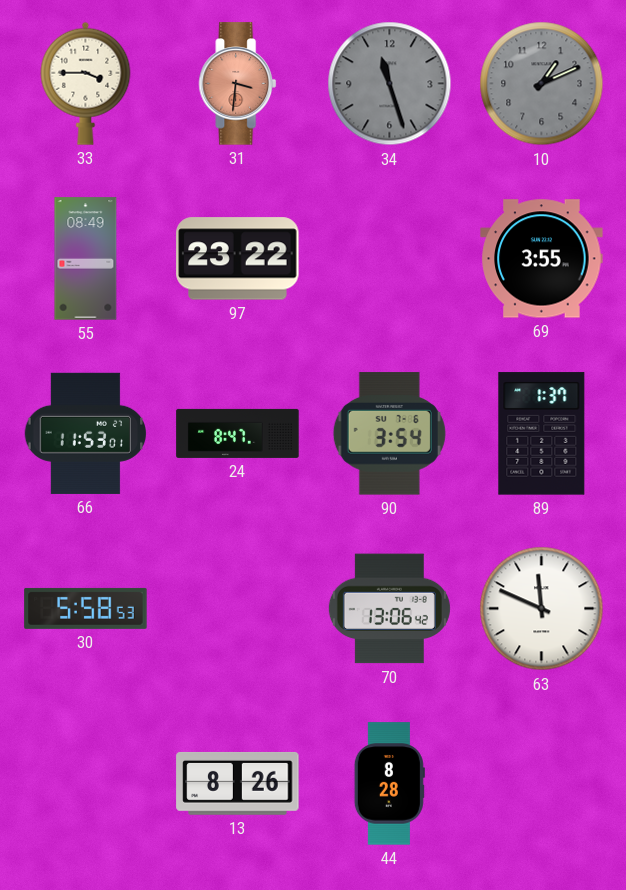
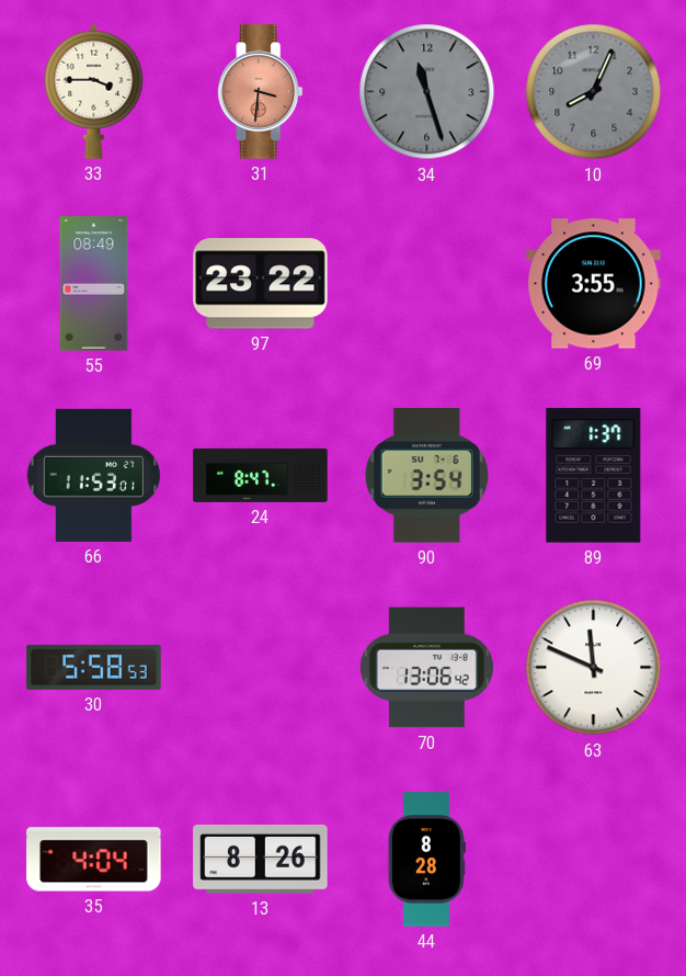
10: 1:11 -> 8:04 (594, 92)
35: none -> 4:04 (94, 860)
